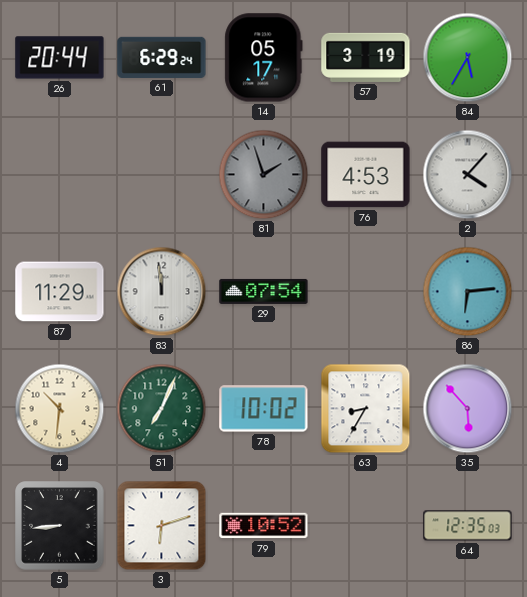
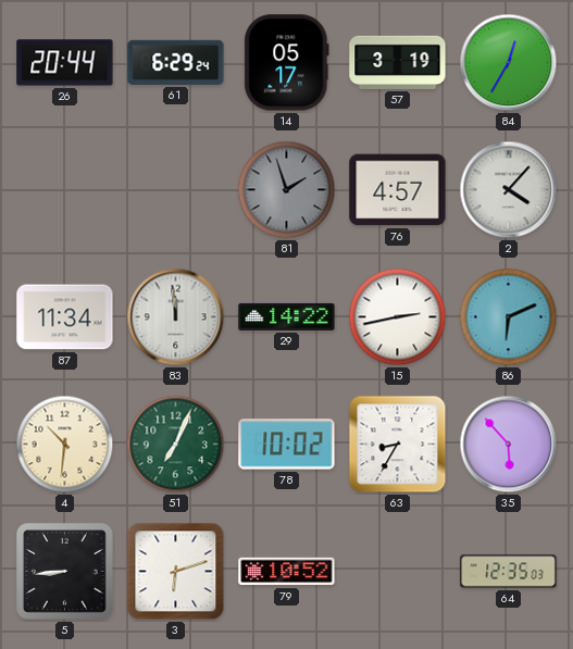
84: 5:35 -> 12:35 (509, 63)
76: 4:53 -> 4:57 (398, 190)
87: 11:29 -> 11:34 (65, 317)
29: 07:54 -> 14:22 (287, 316)
15: none -> 2:43 (398, 317)
86: 6:14 -> 6:11 (509, 317)
